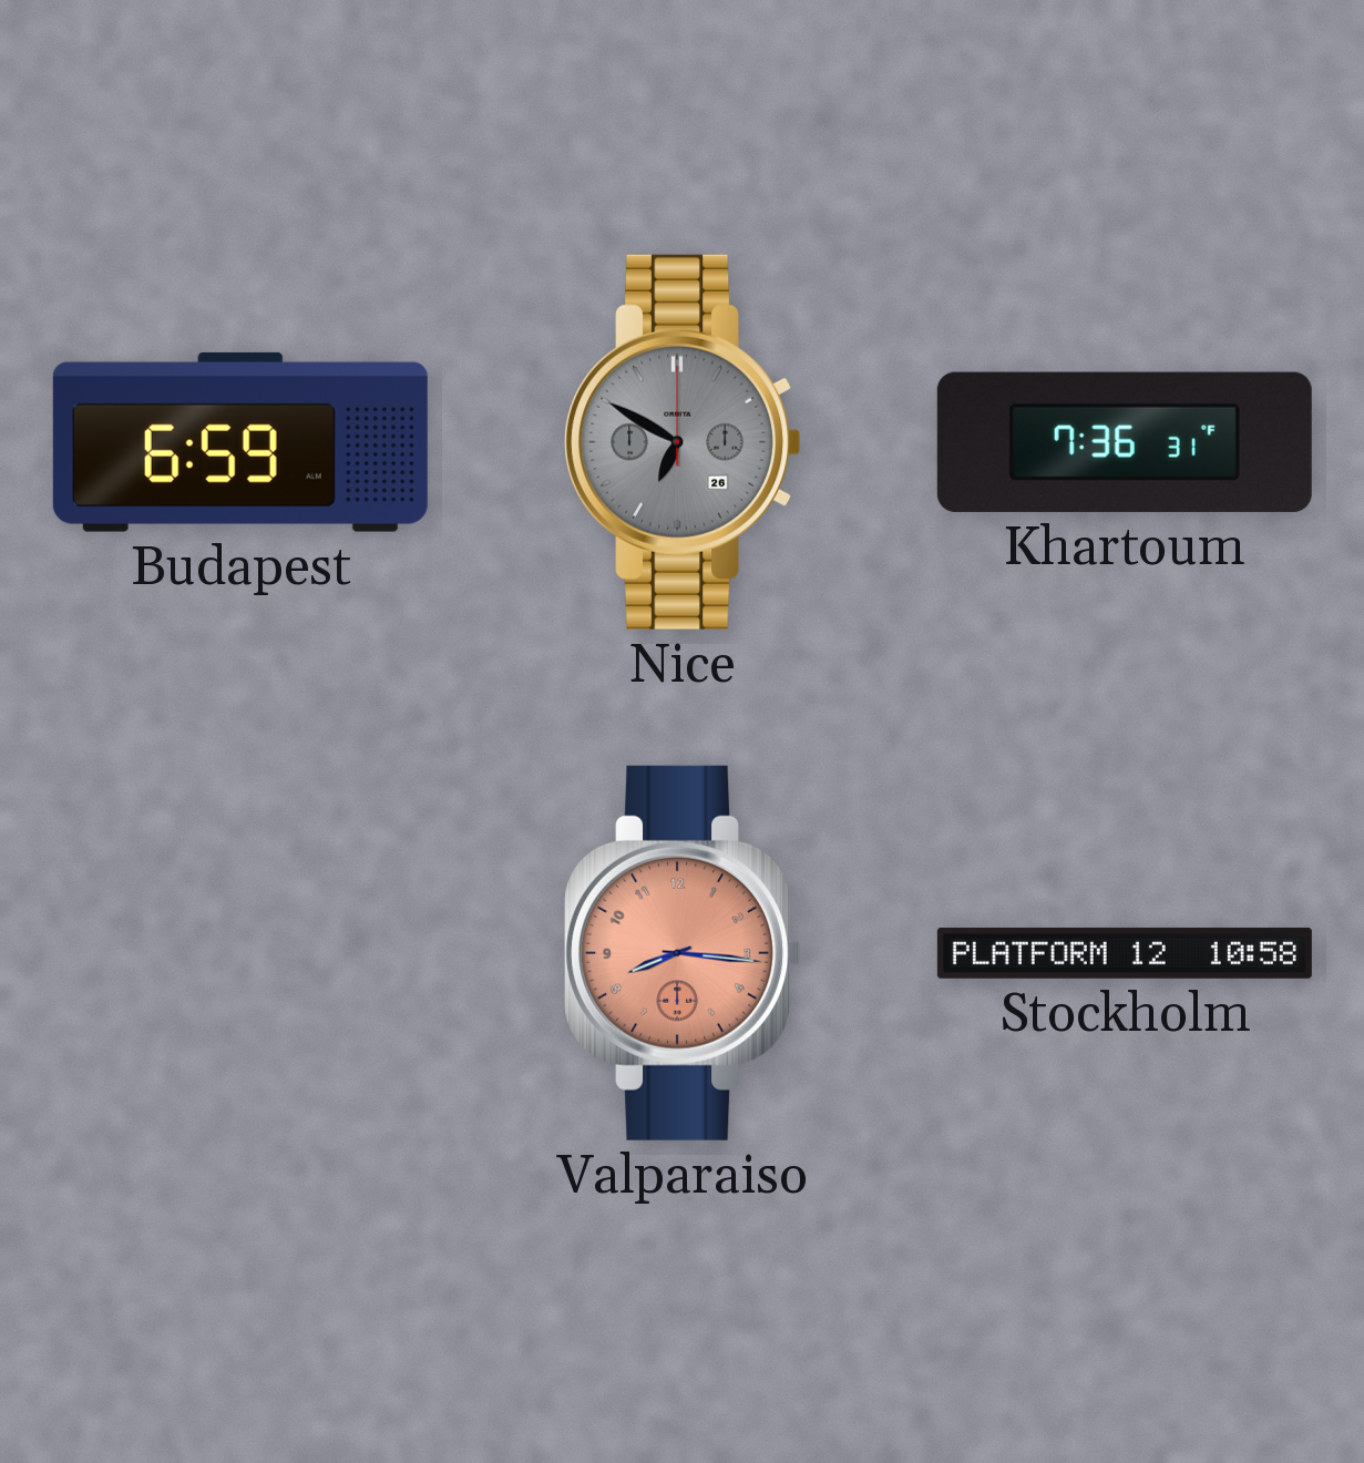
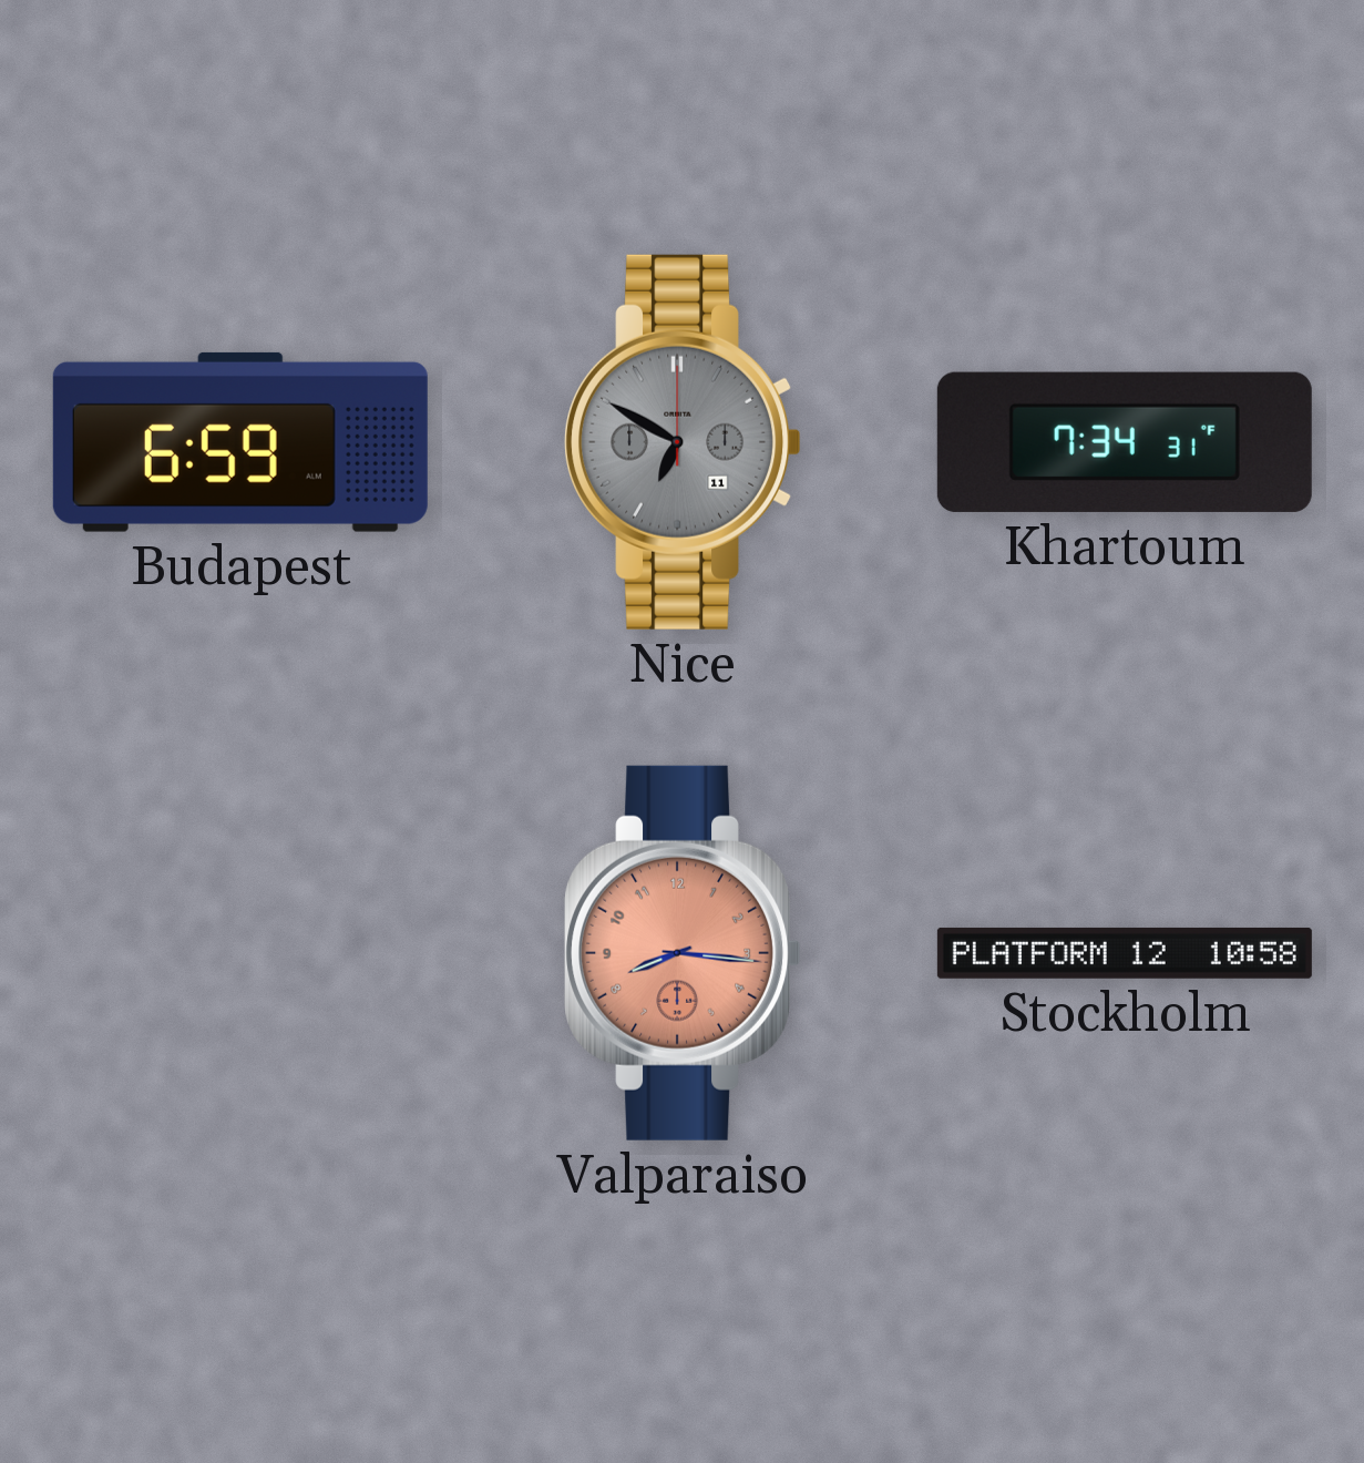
Nice date: 26 -> 11 (683, 442)
Khartoum: 7:36 -> 7:34 (1125, 442)
